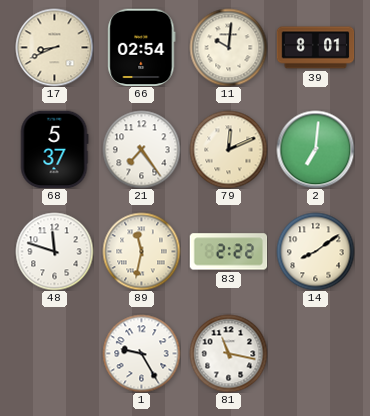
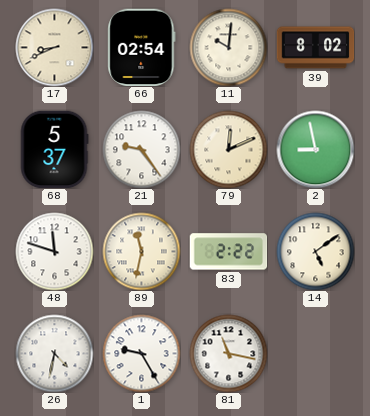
39: 8:01 -> 8:02 (315, 48)
21: 7:24 -> 9:24 (141, 149)
2: 7:01 -> 8:58 (315, 149)
14: 8:09 -> 5:09 (315, 251)
26: none -> 4:32 (54, 353)
